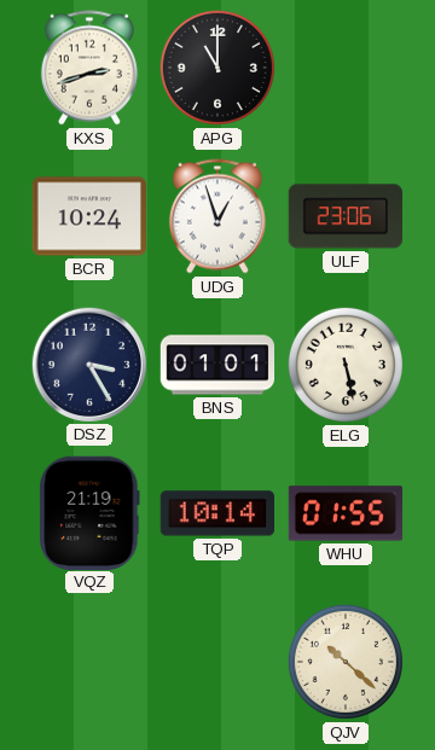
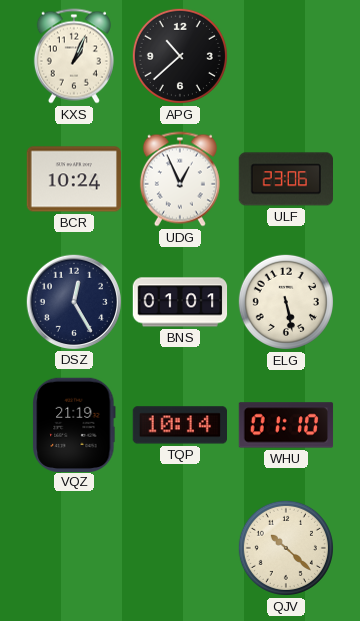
KXS: 2:42 -> 1:04 (74, 56)
APG: 11:00 -> 10:38 (180, 56)
UDG: 12:57 -> 12:56 (180, 179)
DSZ: 3:25 -> 12:25 (73, 301)
WHU: 01:55 -> 01:10 (286, 425)
